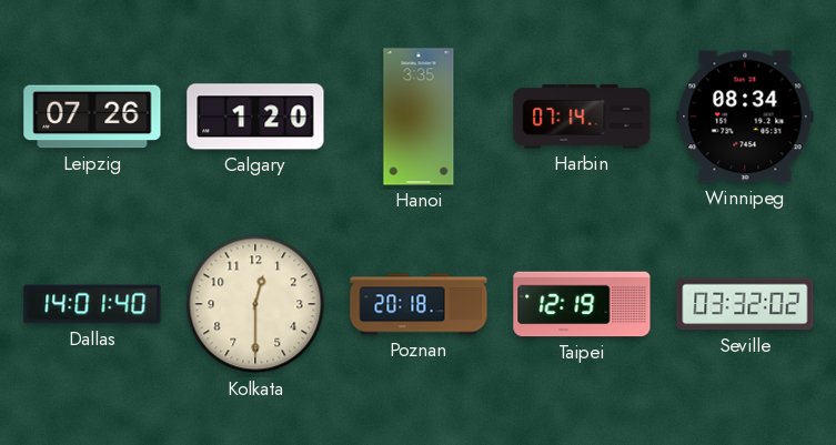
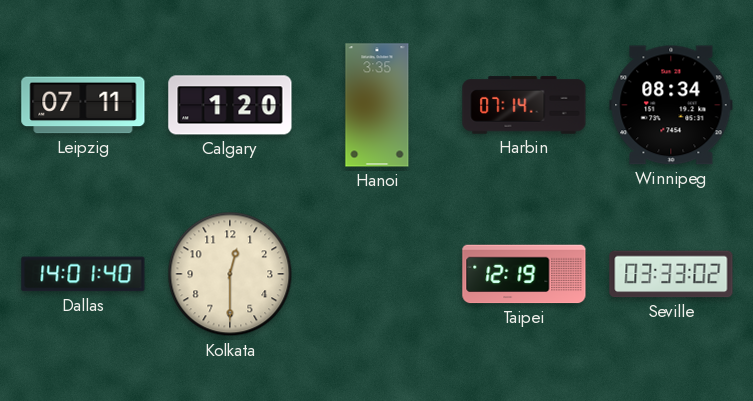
Leipzig: 07:26 -> 07:11 (83, 105)
Poznan: 20:18 -> none (419, 304)
Seville: 03:32 -> 03:33 (671, 274)
